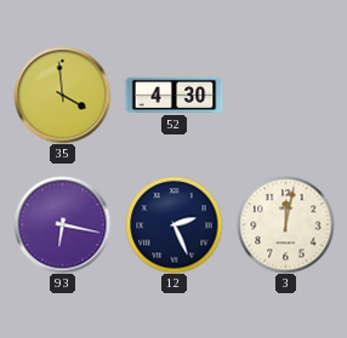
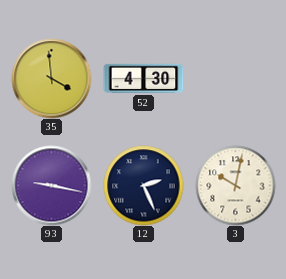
93: 6:17 -> 9:17 (51, 185)
3: 12:02 -> 10:02 (235, 185)
